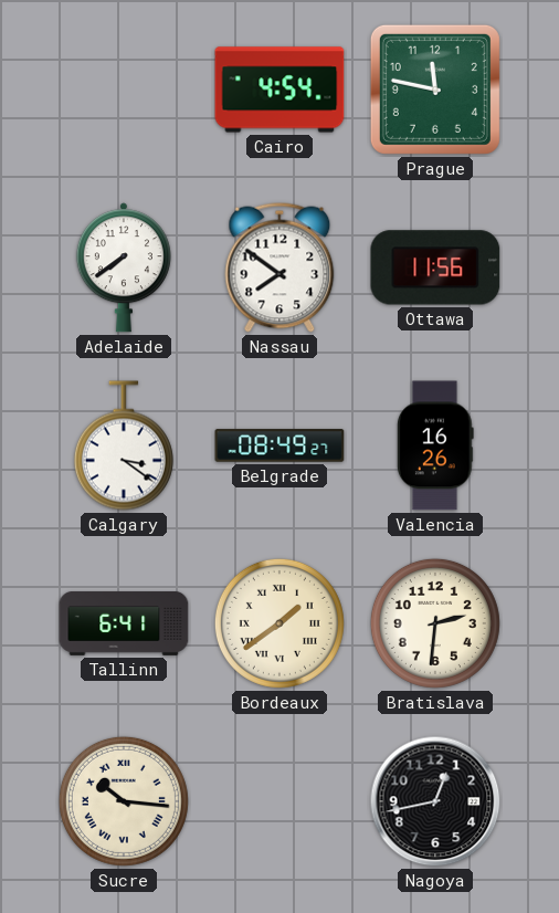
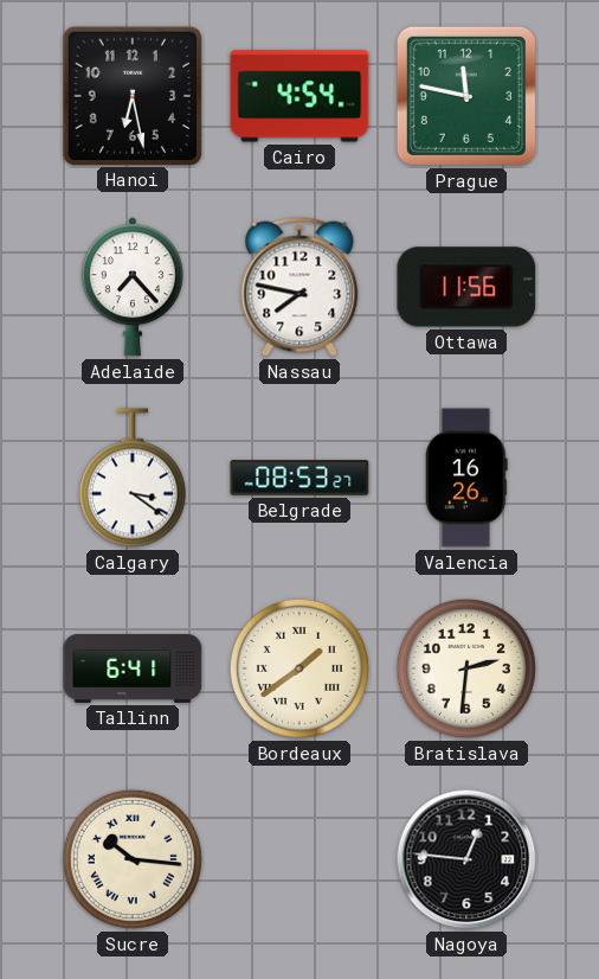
Hanoi: none -> 6:28 (131, 95)
Adelaide: 7:39 -> 7:23 (133, 287)
Nassau: 7:51 -> 7:47 (299, 287)
Belgrade: 08:49 -> 08:53 (299, 478)
Nagoya: 12:43 -> 12:46 (466, 859)
